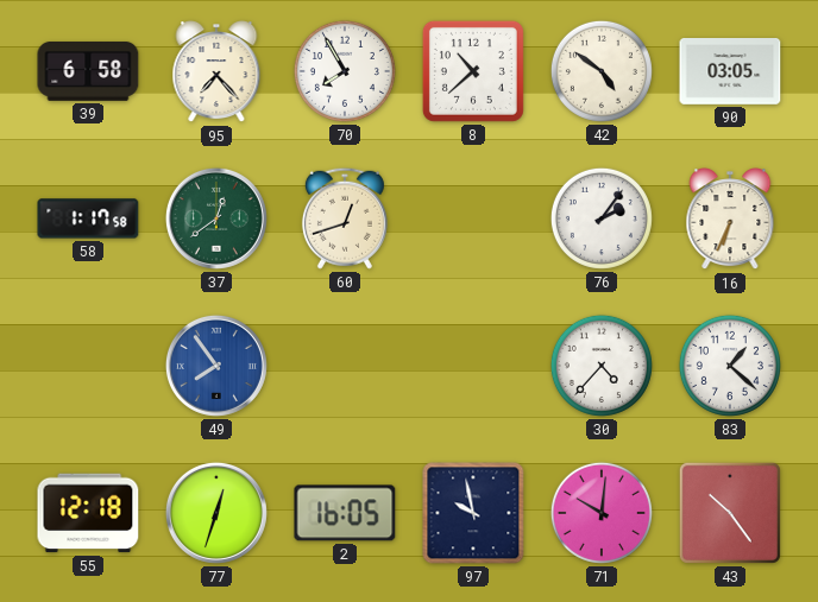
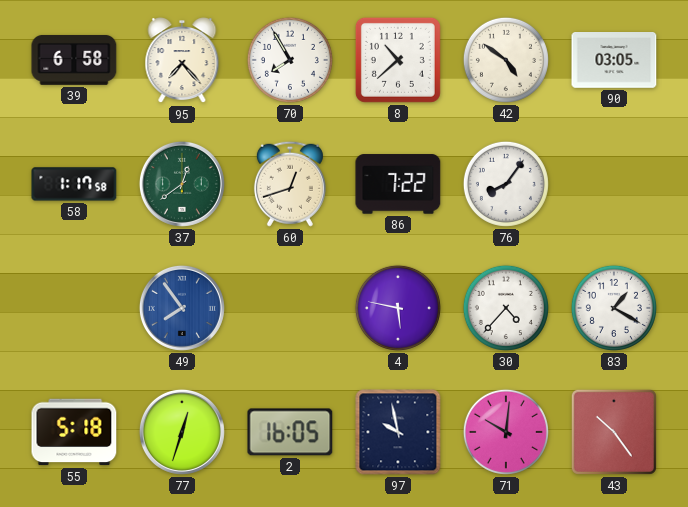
86: none -> 7:22 (398, 184)
76: 2:06 -> 8:06 (506, 184)
16: 6:34 -> none (730, 220)
4: none -> 5:47 (398, 308)
83: 1:22 -> 1:20 (614, 308)
55: 12:18 -> 5:18 (74, 432)
